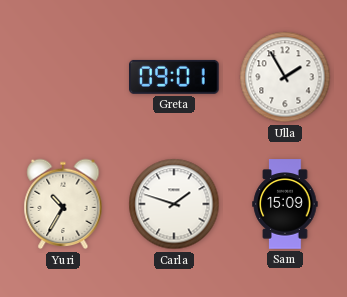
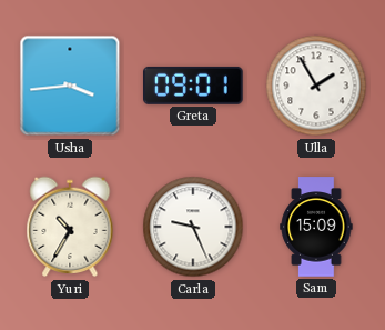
Usha: none -> 3:44 (70, 86)
Carla: 1:48 -> 9:26 (193, 227)
